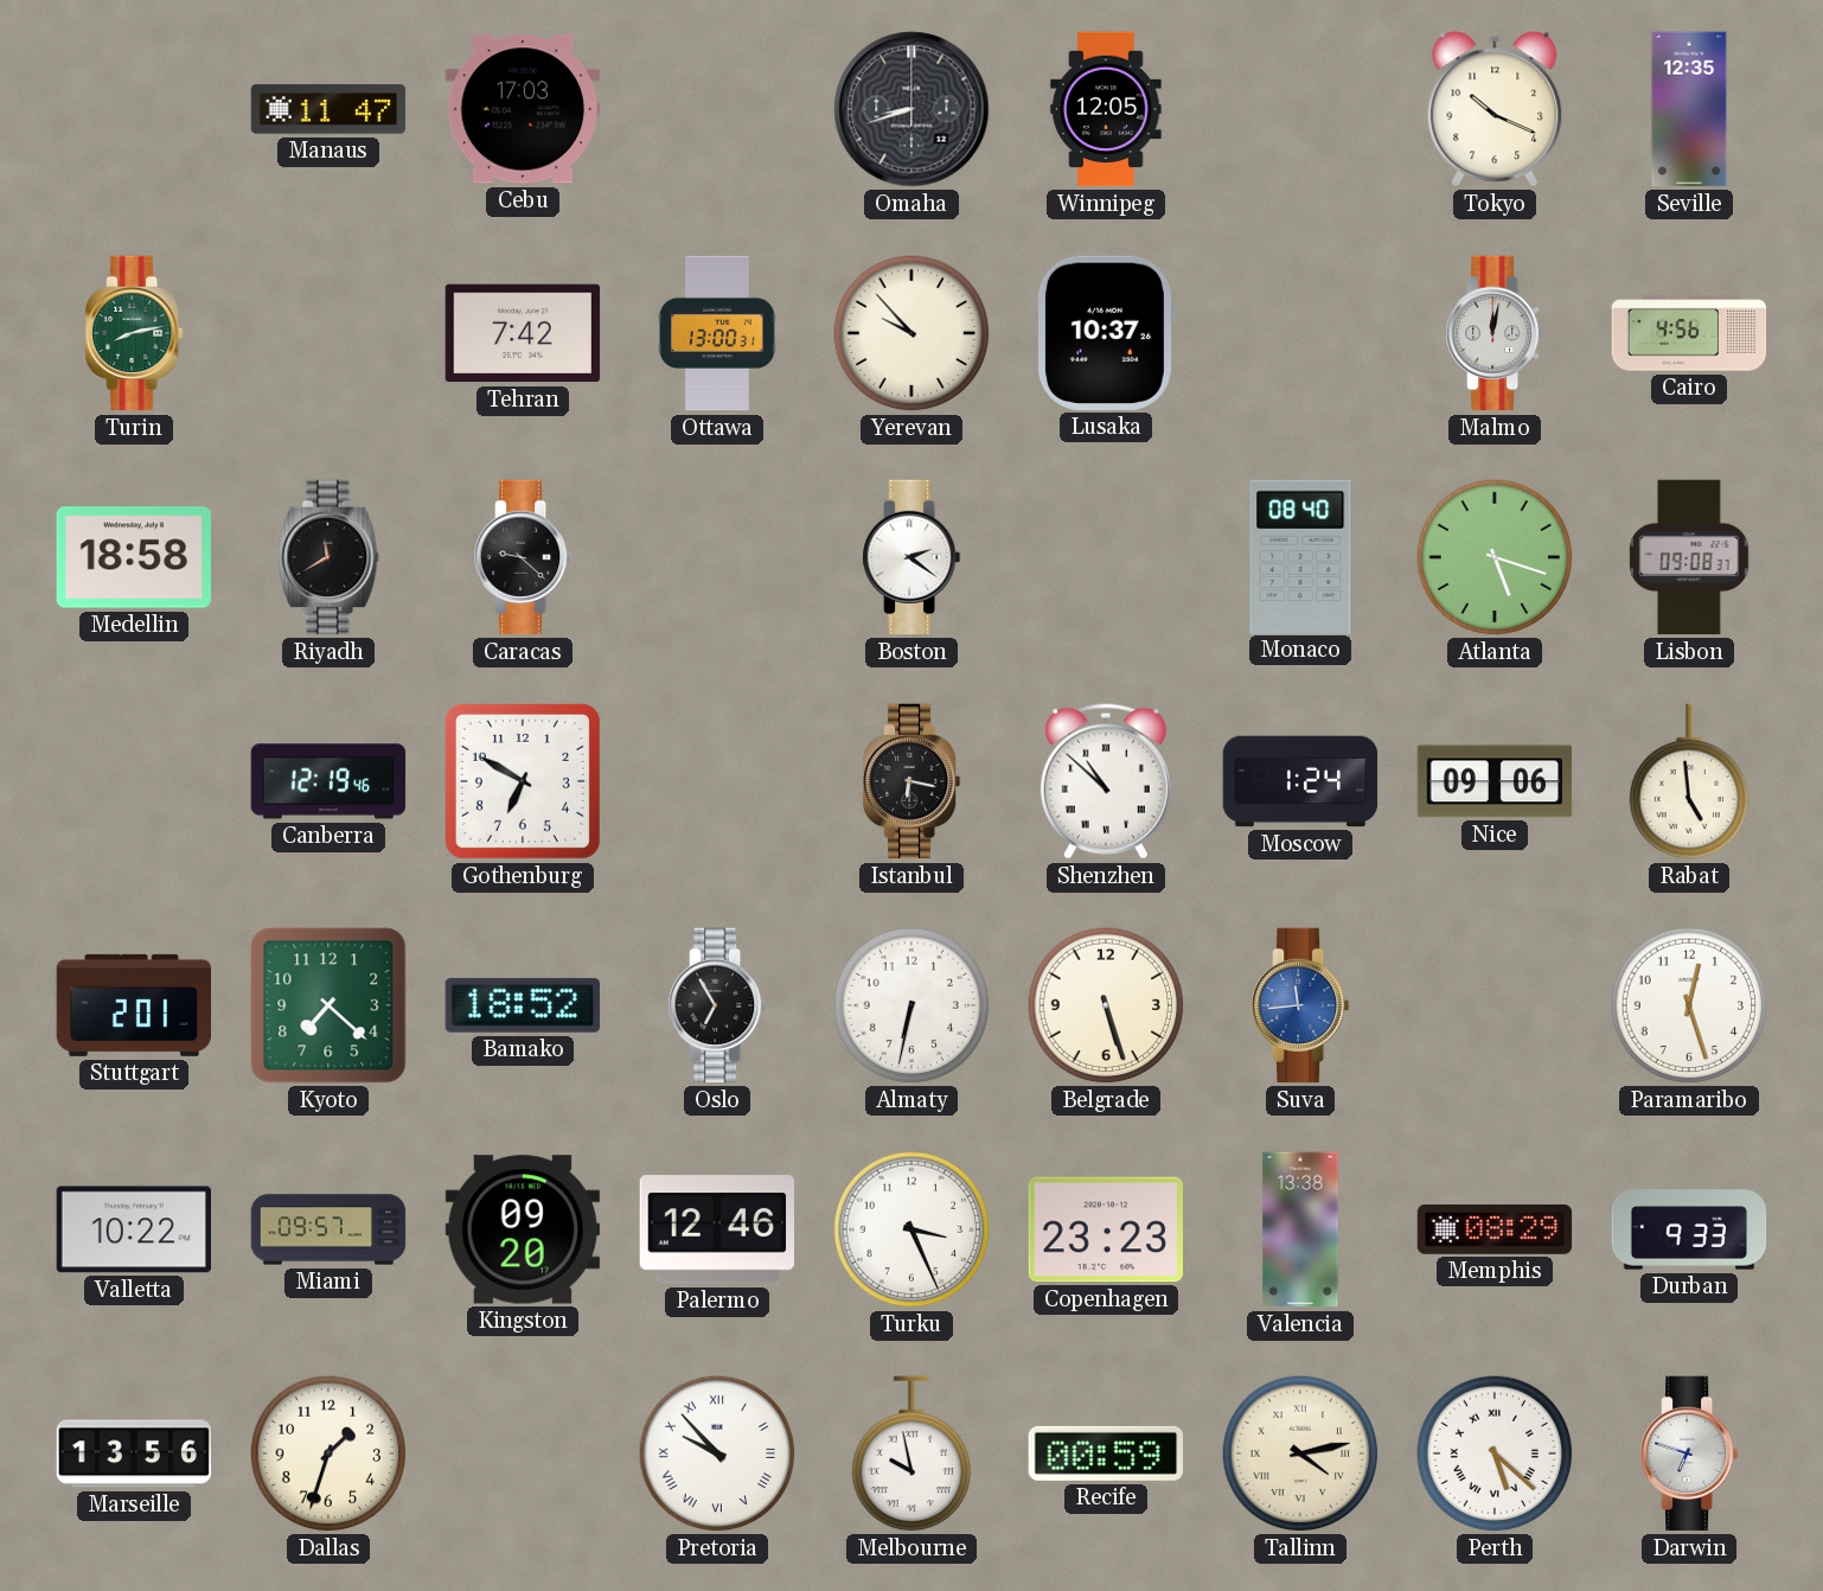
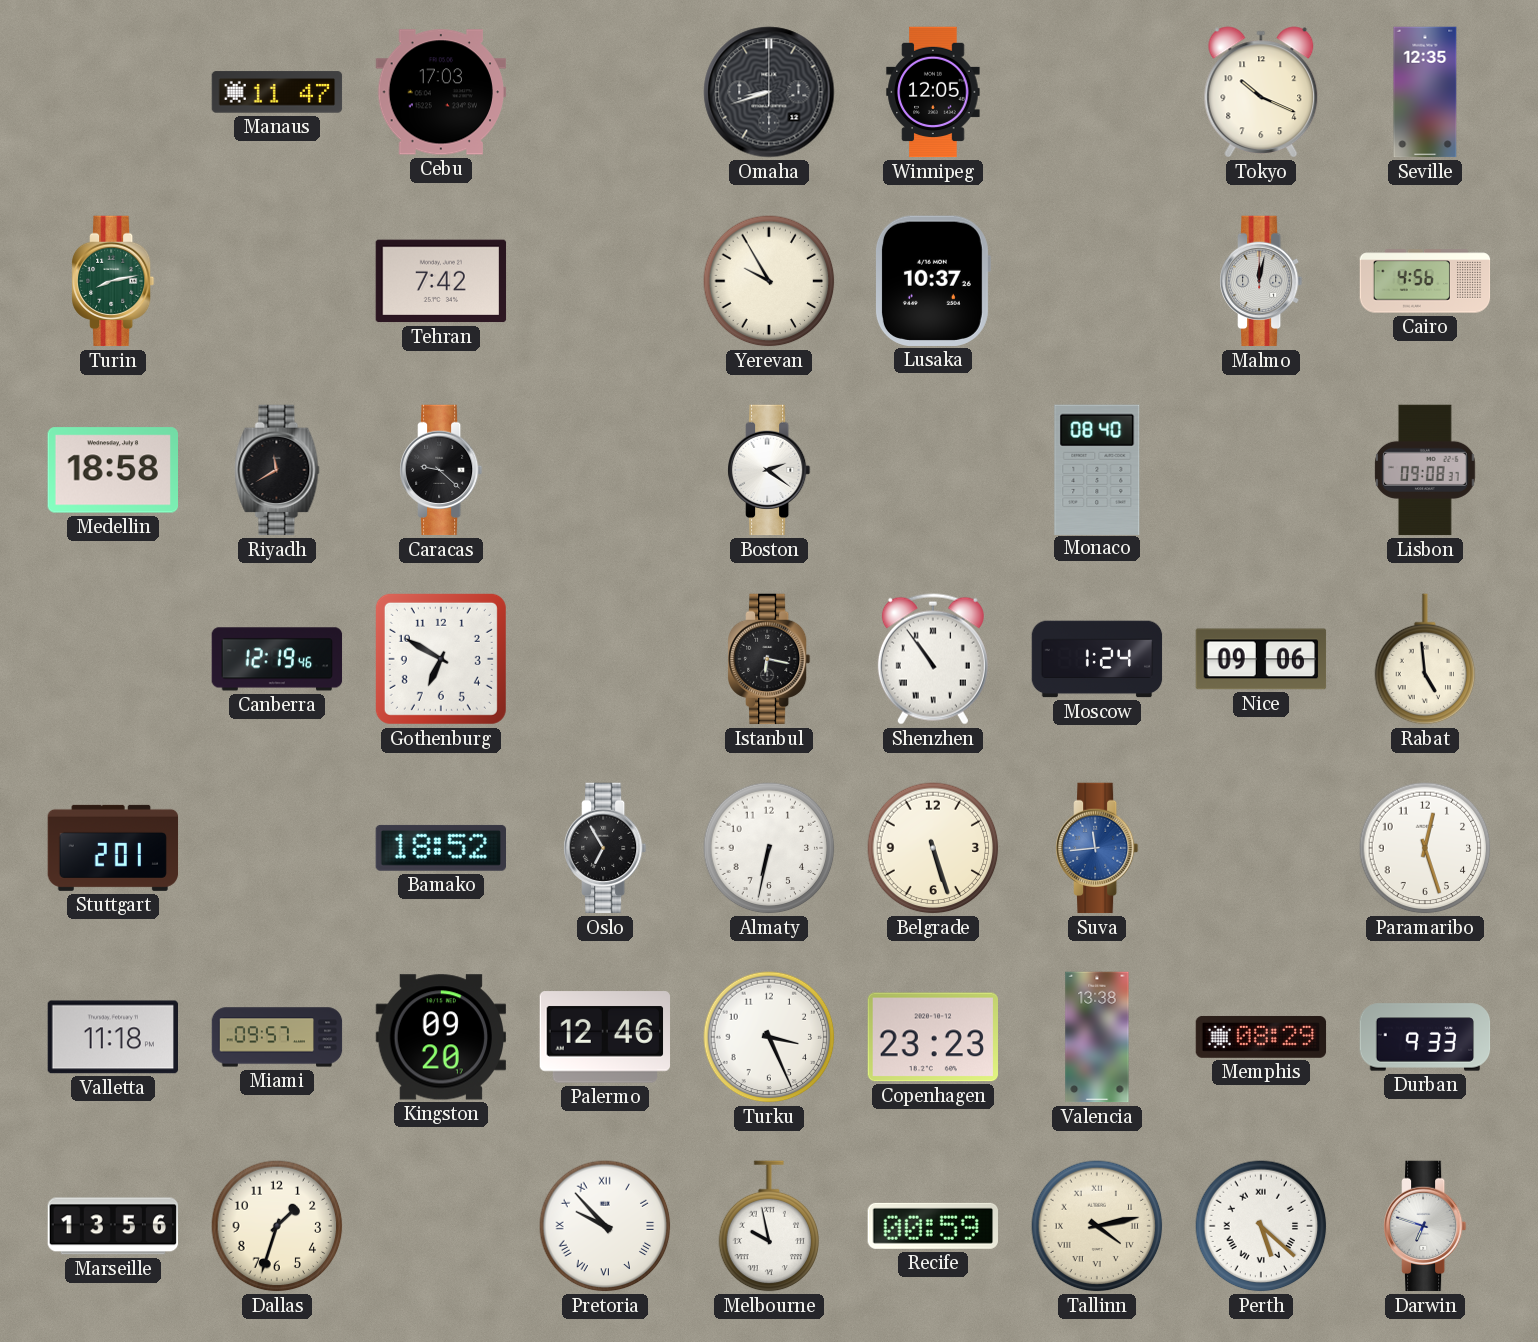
Ottawa: 13:00 -> none (718, 333)
Yerevan: 9:53 -> 9:55 (769, 281)
Atlanta: 5:18 -> none (1495, 557)
Shenzhen: 10:52 -> 10:54 (933, 659)
Kyoto: 7:22 -> none (328, 1005)
Valletta: 10:22 -> 11:18 (113, 1037)
